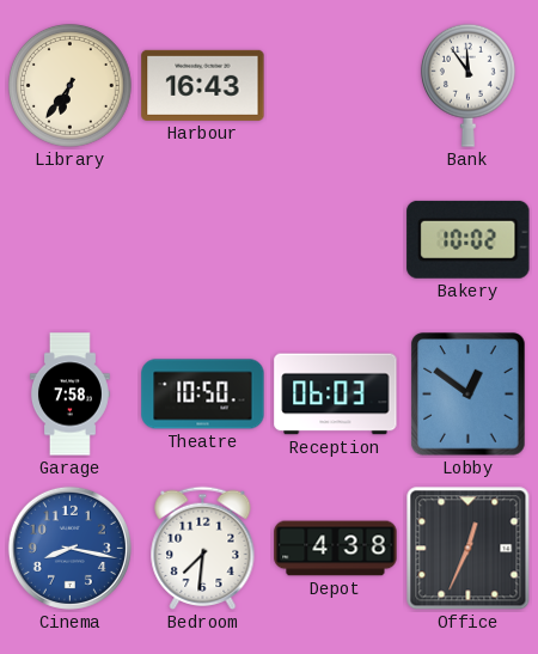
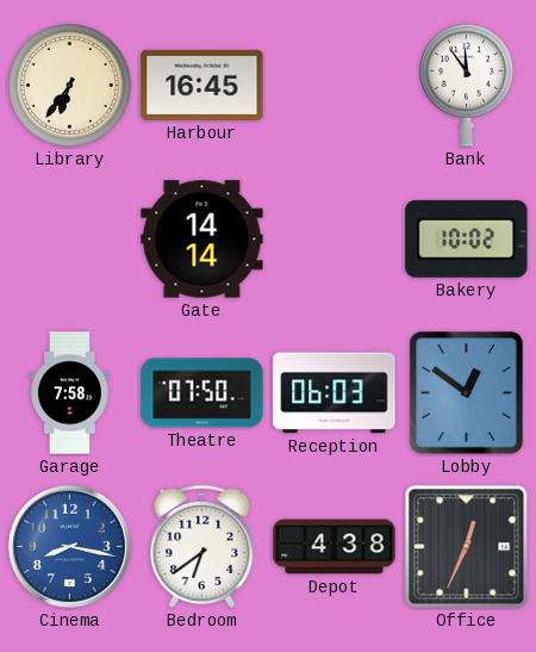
Harbour: 16:43 -> 16:45 (202, 85)
Gate: none -> 14:14 (202, 240)
Theatre: 10:50 -> 07:50 (202, 393)
Bedroom: 7:31 -> 6:39 (202, 547)
